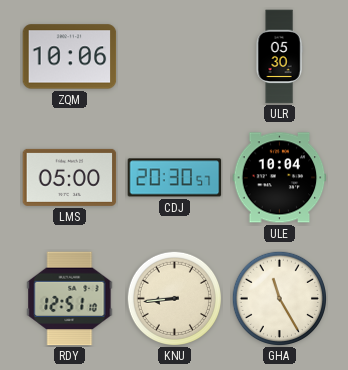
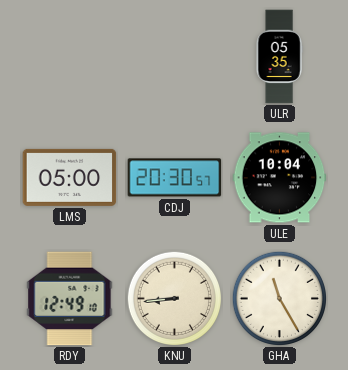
ZQM: 10:06 -> none (70, 57)
ULR: 05:30 -> 05:35 (279, 57)
RDY: 12:51 -> 12:49 (70, 299)
